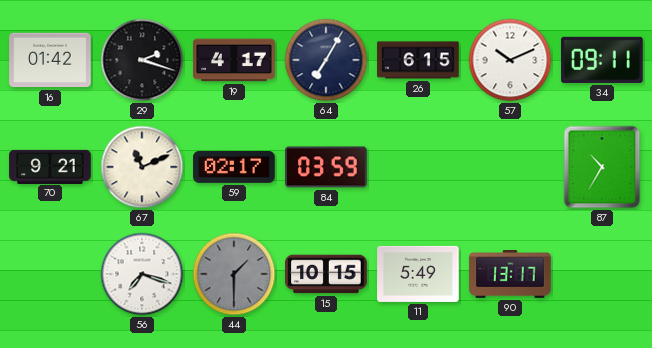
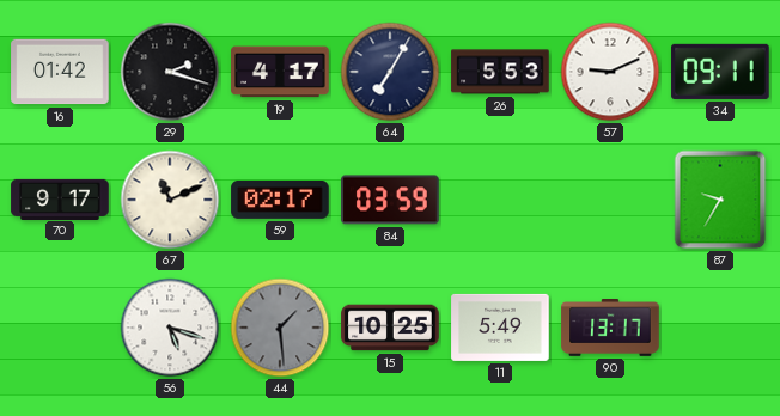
26: 6:15 -> 5:53 (500, 72)
57: 10:11 -> 9:11 (610, 72)
70: 9:21 -> 9:17 (60, 198)
87: 10:35 -> 9:35 (720, 200)
56: 7:18 -> 5:18 (170, 328)
44: 1:30 -> 1:29 (280, 328)
15: 10:15 -> 10:25 (390, 328)
